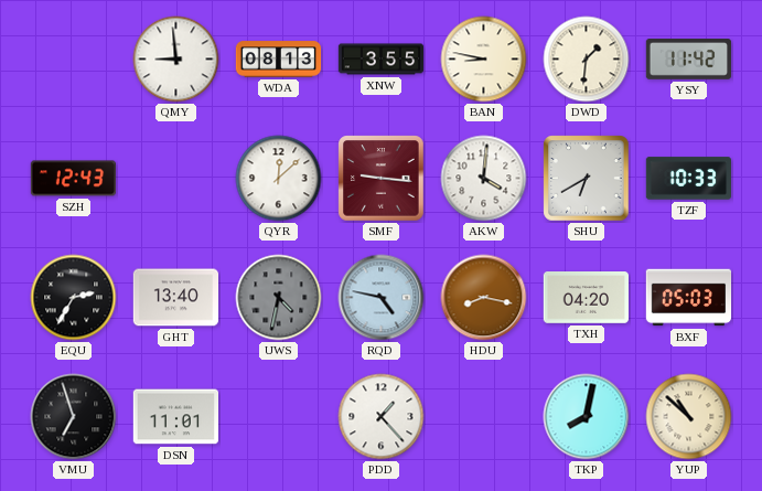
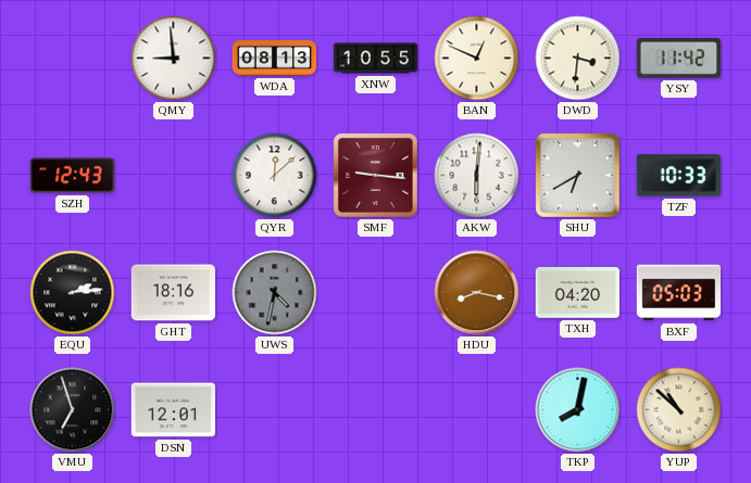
XNW: 3:55 -> 10:55 (376, 59)
BAN: 8:47 -> 12:49 (477, 59)
DWD: 1:31 -> 3:31 (578, 59)
AKW: 4:01 -> 6:01 (477, 176)
EQU: 2:35 -> 2:14 (73, 293)
GHT: 13:40 -> 18:16 (174, 293)
RQD: 4:47 -> none (382, 298)
DSN: 11:01 -> 12:01 (173, 410)
PDD: 1:23 -> none (382, 417)
